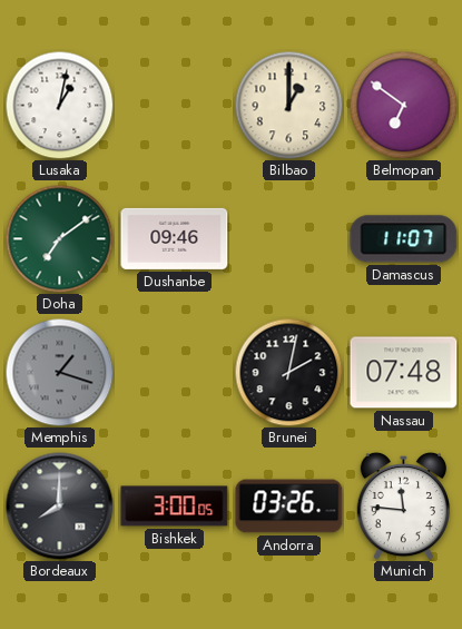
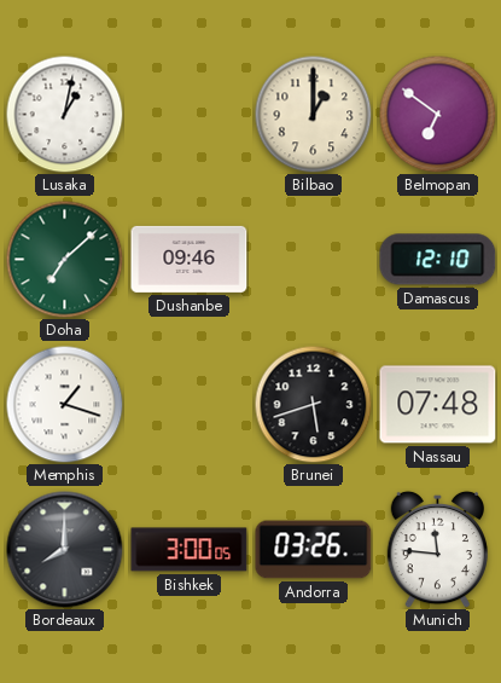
Doha: 7:09 -> 7:08 (64, 259)
Damascus: 11:07 -> 12:10 (438, 260)
Memphis dial: grey -> white (64, 404)
Brunei: 2:02 -> 5:42 (313, 404)
